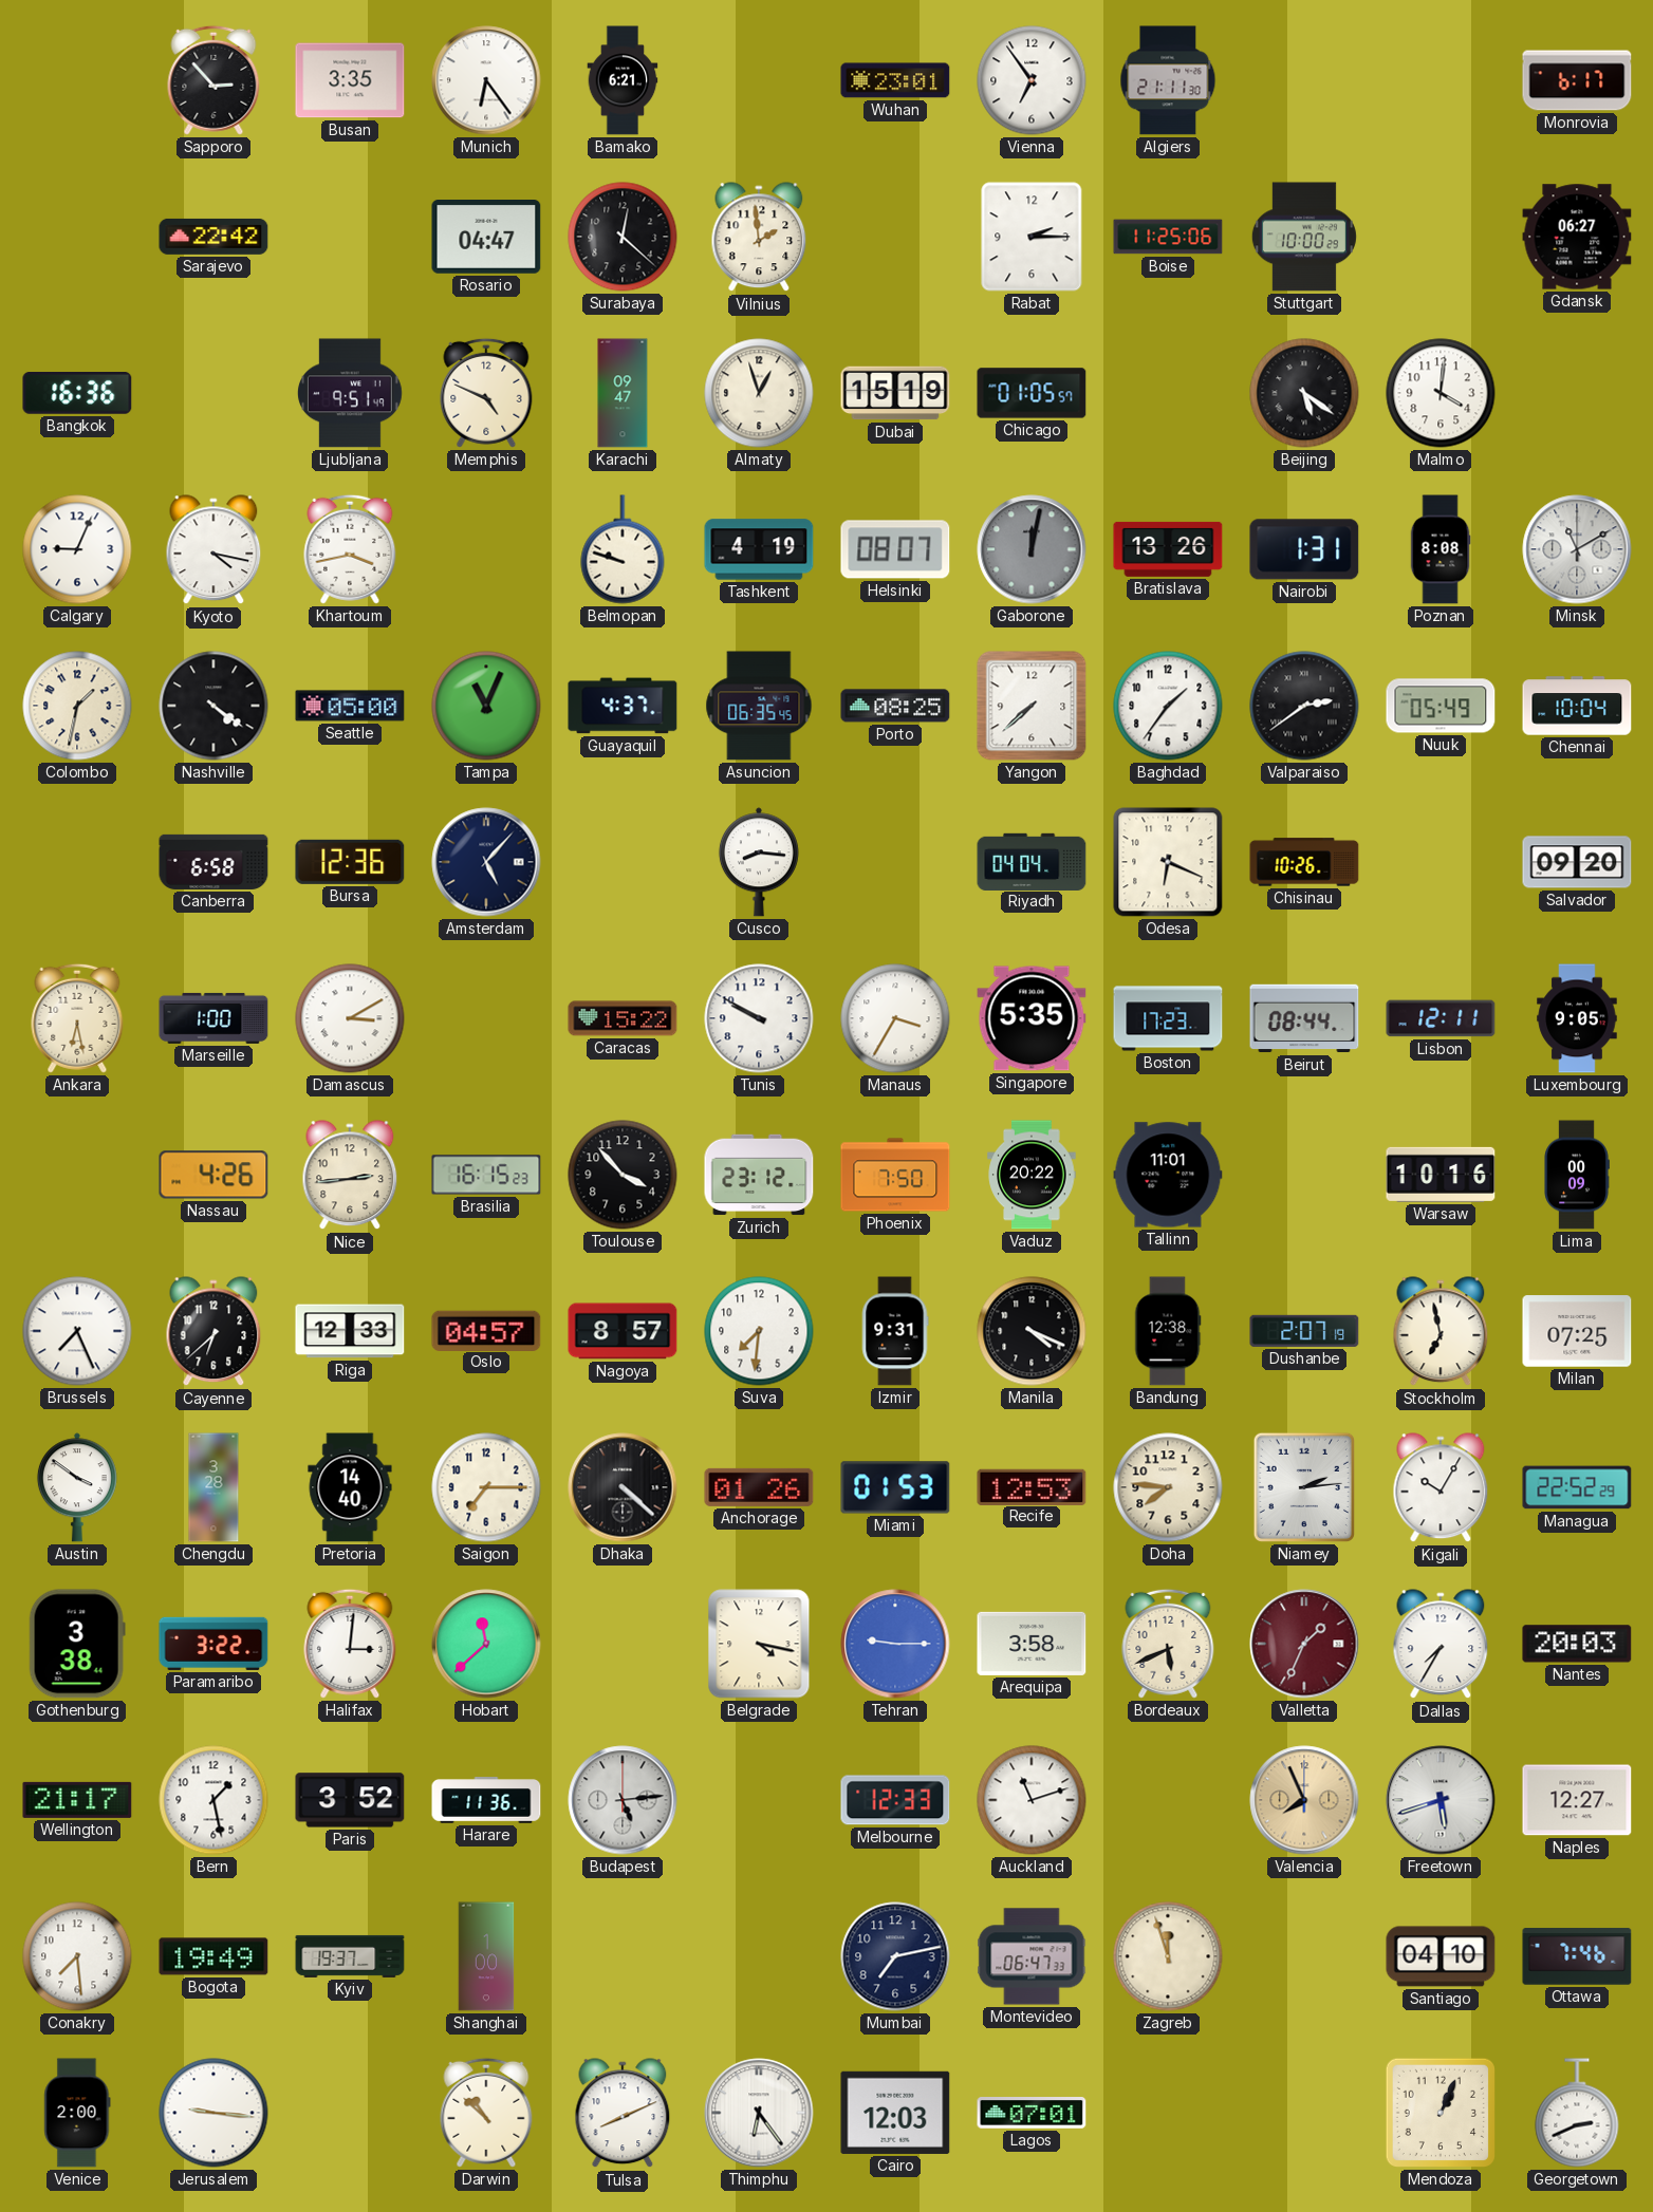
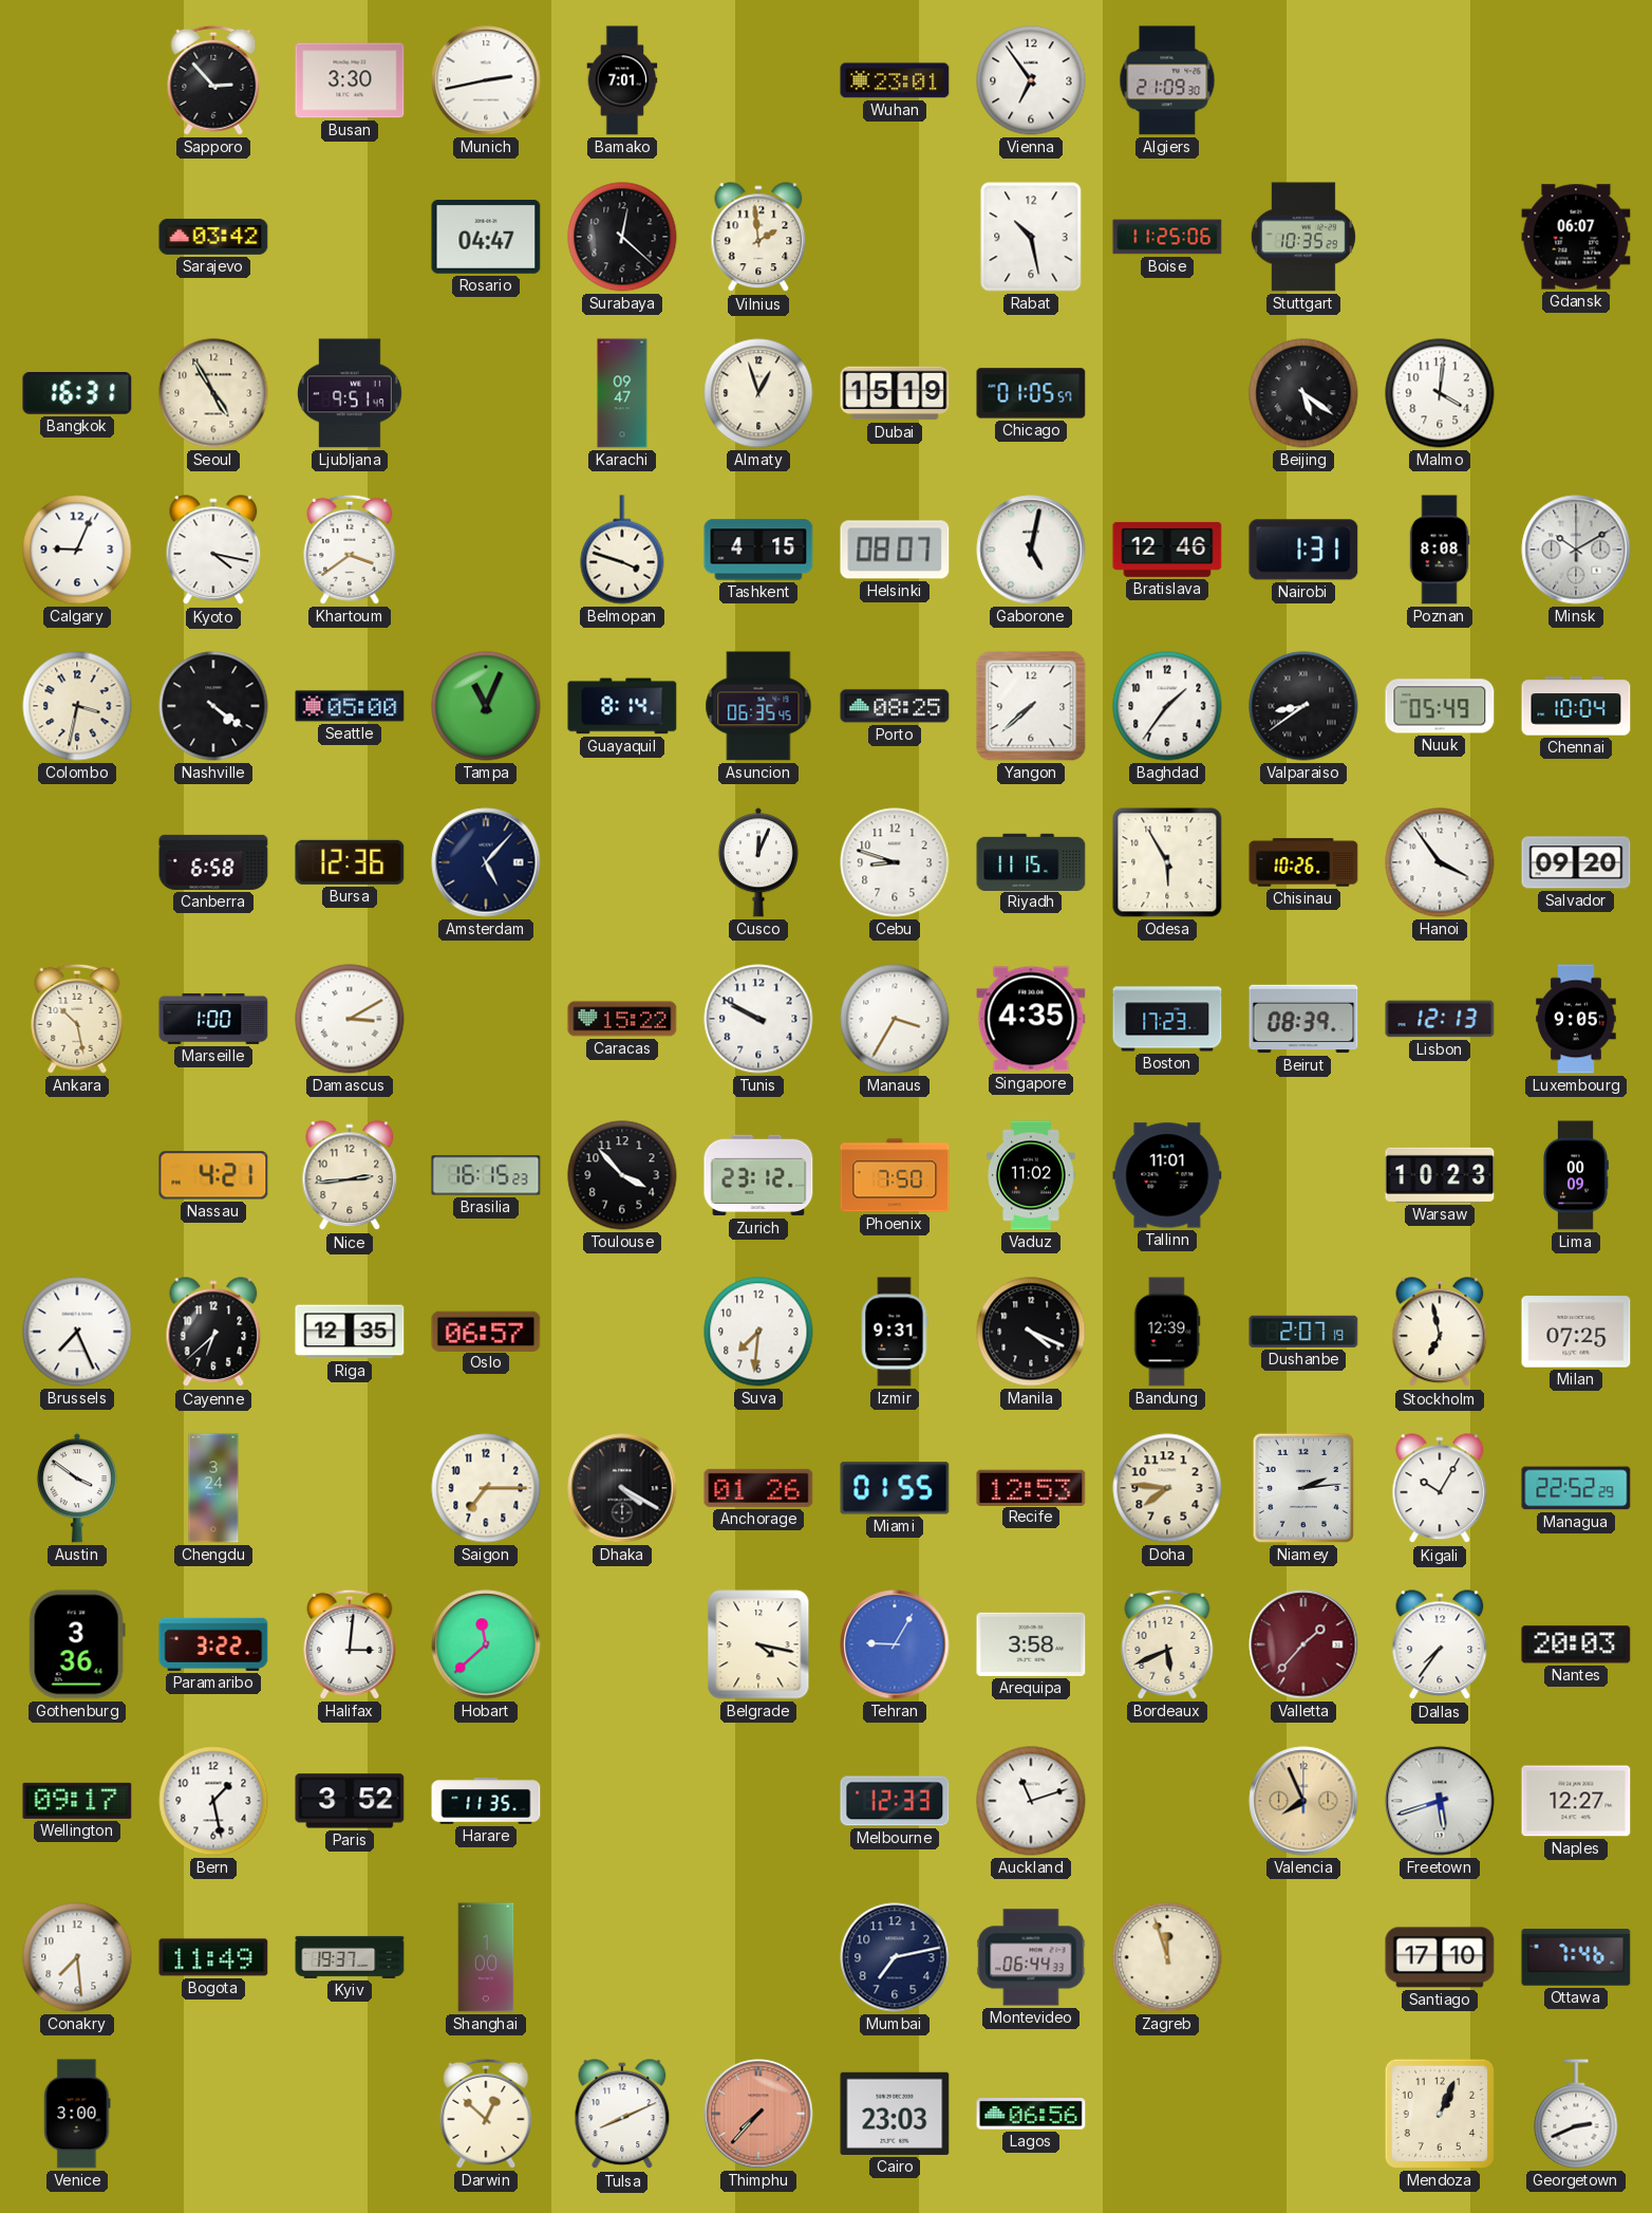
Busan: 3:35 -> 3:30 (350, 80)
Munich: 6:24 -> 2:43 (486, 80)
Bamako: 6:21 -> 7:01 (622, 80)
Algiers: 21:11 -> 21:09 (1167, 80)
Monrovia: 6:17 -> none (1577, 80)
Sarajevo: 22:42 -> 03:42 (213, 237)
Rabat: 2:15 -> 10:28 (1031, 237)
Stuttgart: 10:00 -> 10:35 (1303, 237)
Gdansk: 06:27 -> 06:07 (1576, 237)
Bangkok: 16:36 -> 16:31 (77, 394)
Seoul: none -> 4:55 (213, 393)
Memphis: 4:49 -> none (486, 393)
Khartoum: 3:43 -> 3:39 (350, 550)
Belmopan: 9:48 -> 3:48 (622, 550)
Tashkent: 4:19 -> 4:15 (758, 550)
Gaborone: 12:02 -> 5:02 (1031, 550)
Gaborone dial: grey -> white (1031, 550)
Bratislava: 13:26 -> 12:46 (1167, 550)
Minsk: 11:10 -> 10:10 (1576, 550)
Colombo: 1:32 -> 3:32 (77, 706)
Guayaquil: 4:37 -> 8:14 (622, 706)
Valparaiso: 2:39 -> 8:39 (1303, 706)
Cusco: 8:16 -> 12:04 (758, 862)
Cebu: none -> 8:48 (895, 862)
Riyadh: 04:04 -> 11:15 (1031, 861)
Odesa: 6:19 -> 5:55 (1167, 862)
Hanoi: none -> 3:54 (1440, 862)
Ankara: 6:28 -> 10:28 (77, 1019)
Singapore: 5:35 -> 4:35 (1031, 1019)
Beirut: 08:44 -> 08:39 (1303, 1019)
Lisbon: 12:11 -> 12:13 (1440, 1019)
Nassau: 4:26 -> 4:21 (213, 1175)
Vaduz: 20:22 -> 11:02 (1031, 1175)
Warsaw: 10:16 -> 10:23 (1440, 1175)
Riga: 12:33 -> 12:35 (350, 1332)
Oslo: 04:57 -> 06:57 (486, 1331)
Nagoya: 8:57 -> none (623, 1331)
Bandung: 12:38 -> 12:39 (1167, 1332)
Chengdu: 3:28 -> 3:24 (213, 1488)
Pretoria: 14:40 -> none (350, 1487)
Dhaka: 4:22 -> 4:20 (622, 1488)
Miami: 01:53 -> 01:55 (895, 1488)
Gothenburg: 3:38 -> 3:36 (77, 1644)
Tehran: 9:15 -> 9:05 (895, 1644)
Valletta: 1:34 -> 1:37 (1303, 1644)
Dallas: 7:35 -> 7:36 (1440, 1645)
Wellington: 21:17 -> 09:17 (77, 1801)
Harare: 11:36 -> 11:35 (486, 1801)
Budapest: 5:14 -> none (623, 1800)
Bogota: 19:49 -> 11:49 (213, 1957)
Montevideo: 06:47 -> 06:44 (1031, 1957)
Santiago: 04:10 -> 17:10 (1440, 1957)
Venice: 2:00 -> 3:00 (77, 2114)
Jerusalem: 9:16 -> none (213, 2113)
Darwin: 10:52 -> 12:52 (486, 2114)
Thimphu: 6:24 -> 7:37 (758, 2114)
Thimphu dial: white -> salmon (758, 2114)
Cairo: 12:03 -> 23:03 (895, 2114)
Lagos: 07:01 -> 06:56 (1031, 2115)
